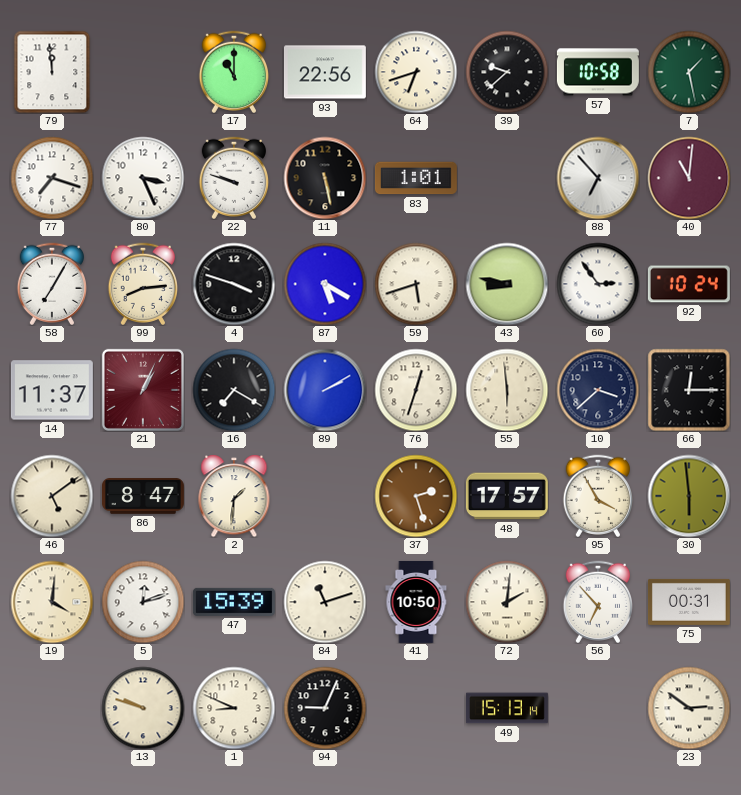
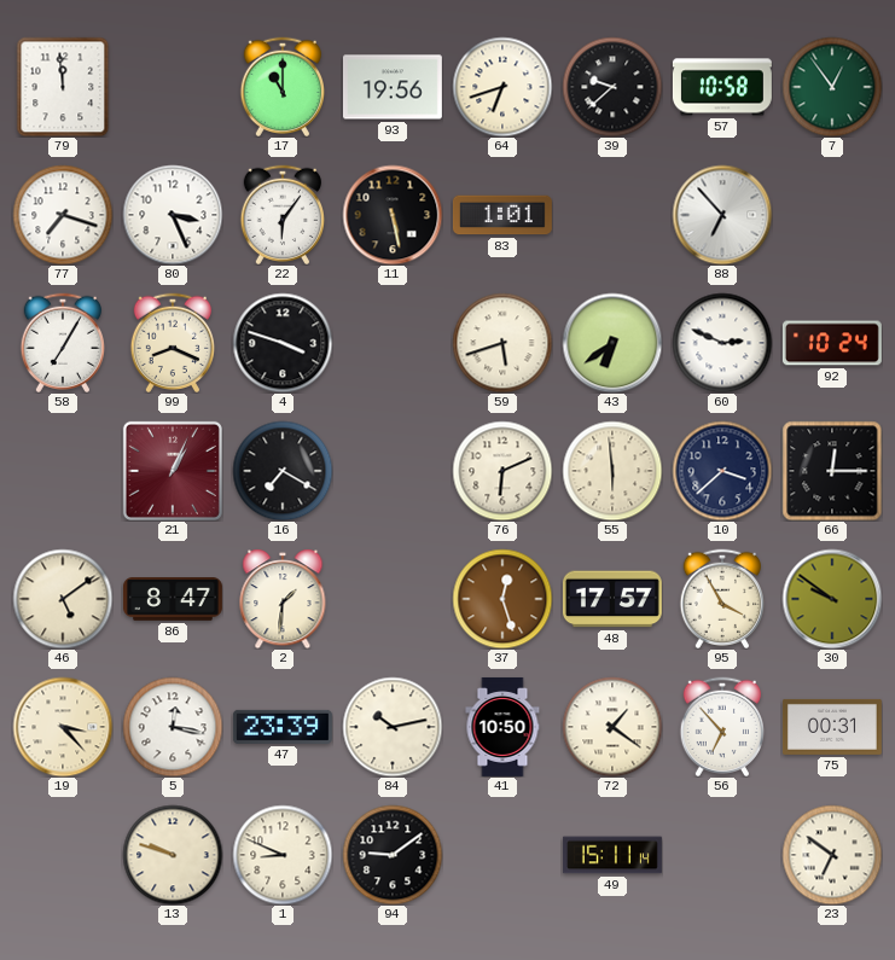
93: 22:56 -> 19:56 (393, 87)
7: 1:28 -> 12:54 (832, 87)
22: 9:48 -> 6:06 (281, 214)
40: 11:01 -> none (689, 178)
99: 8:14 -> 8:19 (172, 342)
87: 5:20 -> none (325, 284)
43: 8:47 -> 6:39 (612, 343)
60: 2:54 -> 2:49 (722, 343)
14: 11:37 -> none (52, 390)
89: 2:10 -> none (325, 390)
76: 12:33 -> 6:11 (502, 471)
37: 2:27 -> 12:27 (502, 599)
30: 5:59 -> 9:51 (832, 599)
19: 4:01 -> 3:23 (63, 727)
5: 12:12 -> 12:17 (173, 727)
47: 15:39 -> 23:39 (283, 727)
84: 11:12 -> 10:13 (393, 727)
72: 2:01 -> 1:21 (612, 727)
94: 9:04 -> 9:09 (393, 855)
49: 15:13 -> 15:11 (612, 855)
23: 2:51 -> 6:51 (832, 855)
